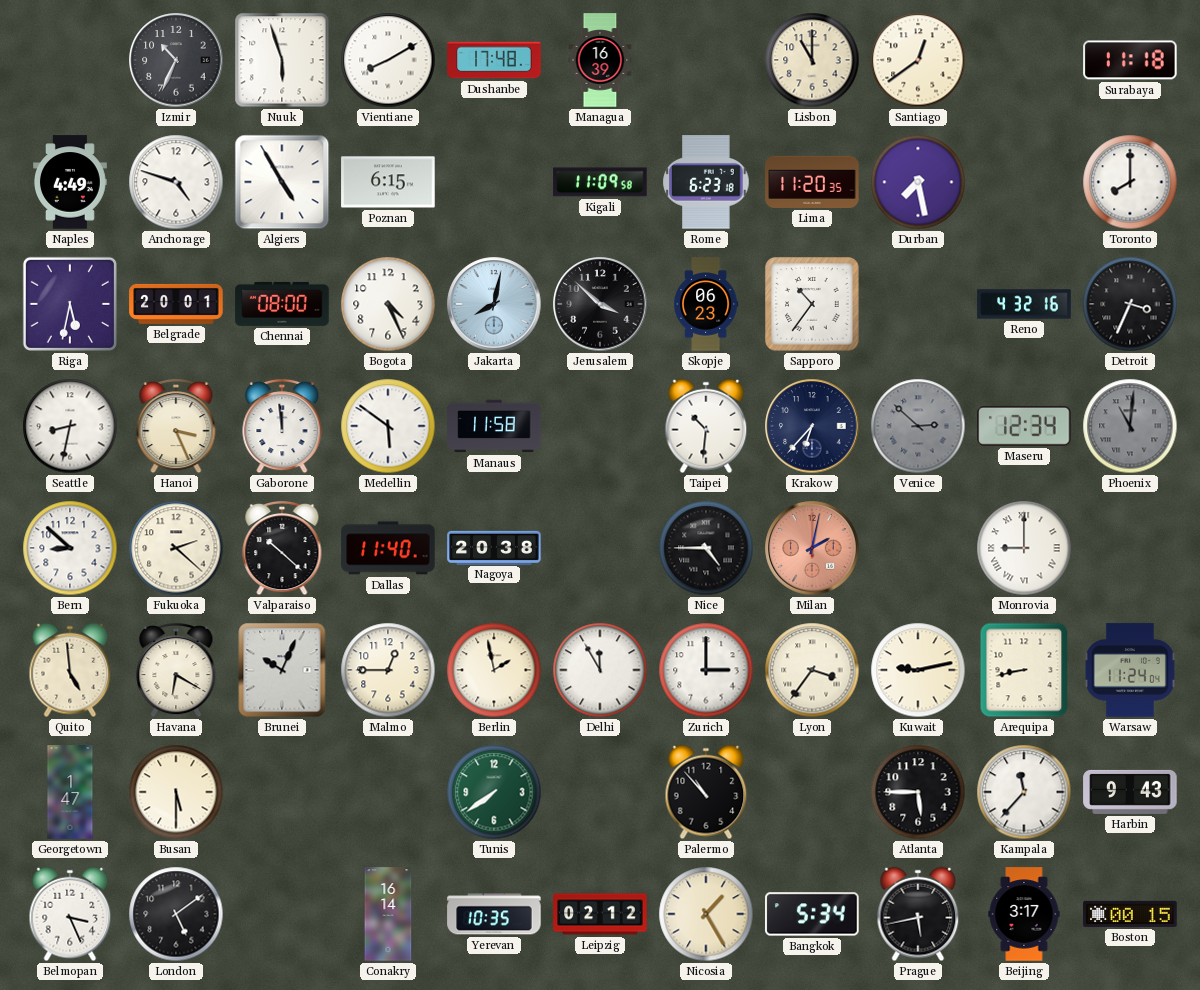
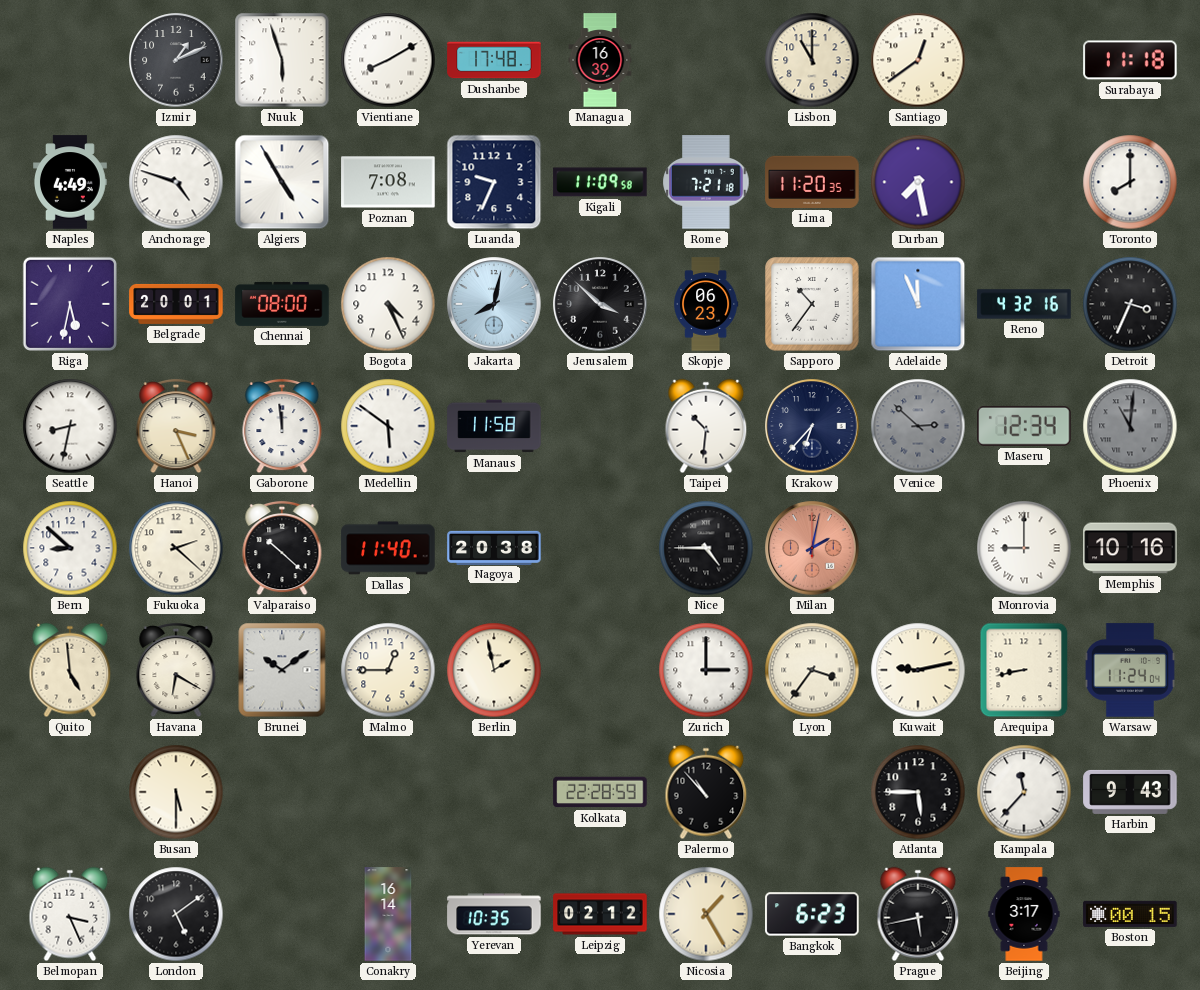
Izmir: 10:34 -> 1:11 (176, 60)
Poznan: 6:15 -> 7:08 (388, 182)
Luanda: none -> 9:34 (494, 182)
Rome: 6:23 -> 7:21 (706, 182)
Adelaide: none -> 11:56 (918, 304)
Memphis: none -> 10:16 (1130, 548)
Brunei: 10:04 -> 10:09 (282, 670)
Delhi: 11:55 -> none (600, 670)
Georgetown: 1:47 -> none (70, 792)
Tunis: 7:39 -> none (494, 792)
Kolkata: none -> 22:28 (600, 792)
Bangkok: 5:34 -> 6:23 (812, 914)
